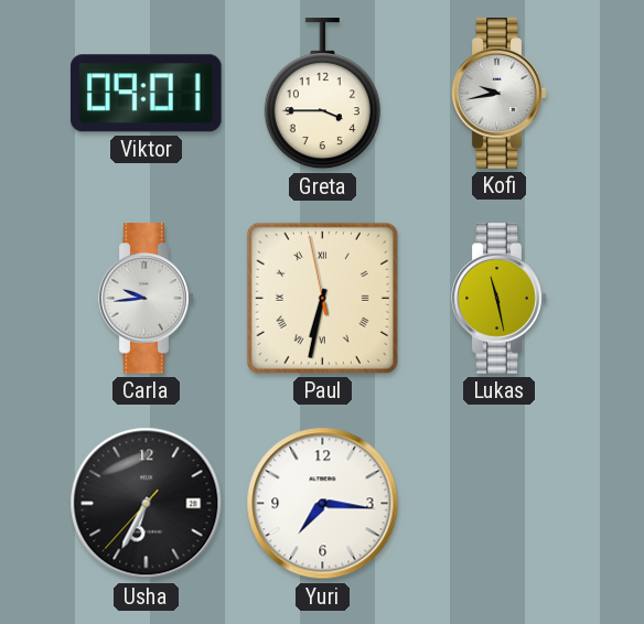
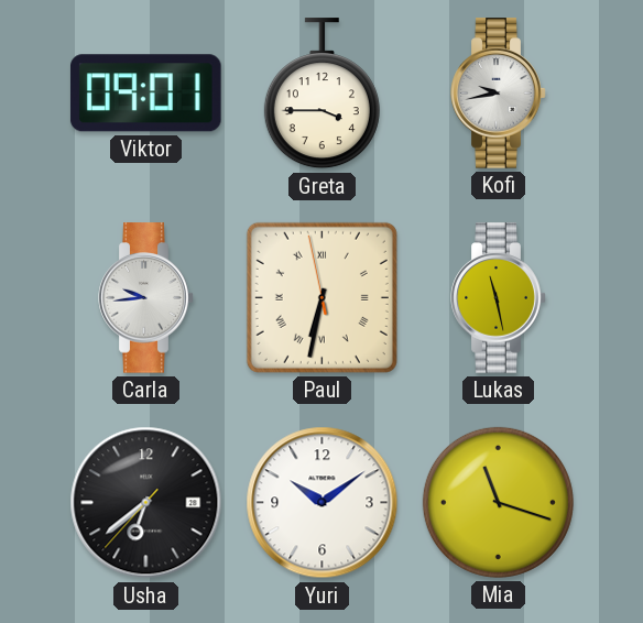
Usha: 6:34 -> 6:38 (146, 503)
Yuri: 7:16 -> 10:09 (323, 503)
Mia: none -> 11:18 (498, 502)
